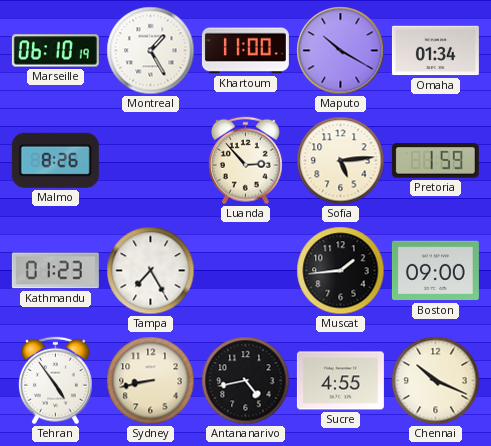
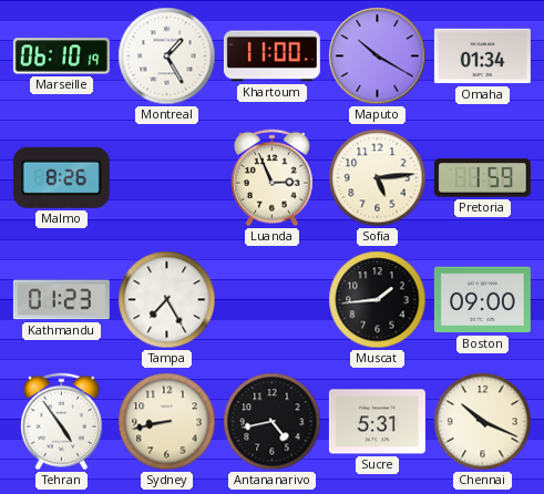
Luanda: 2:53 -> 2:56 (271, 178)
Sucre: 4:55 -> 5:31 (377, 422)
